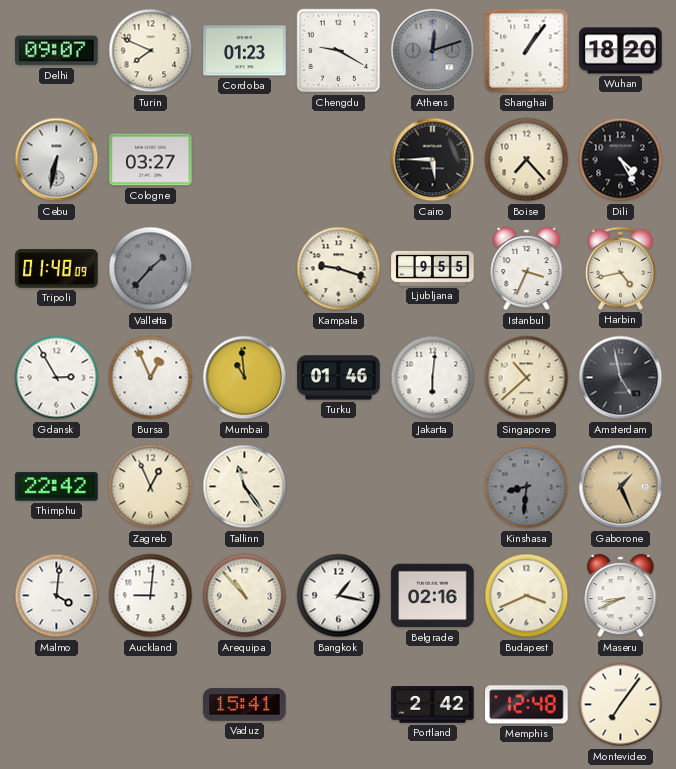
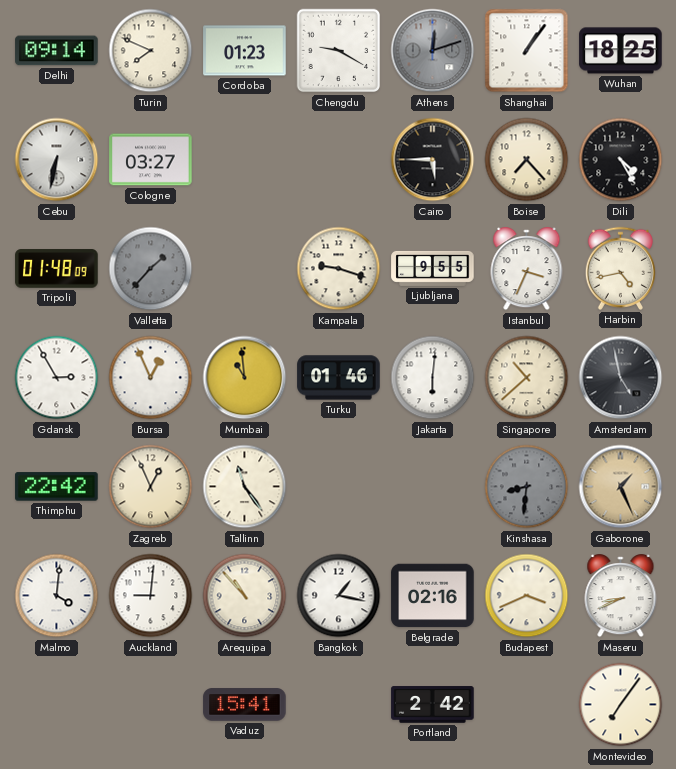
Delhi: 09:07 -> 09:14 (57, 51)
Wuhan: 18:20 -> 18:25 (621, 51)
Memphis: 12:48 -> none (527, 705)
